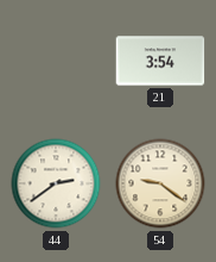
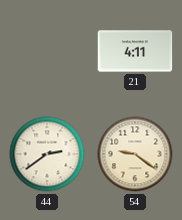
21: 3:54 -> 4:11 (135, 51)
